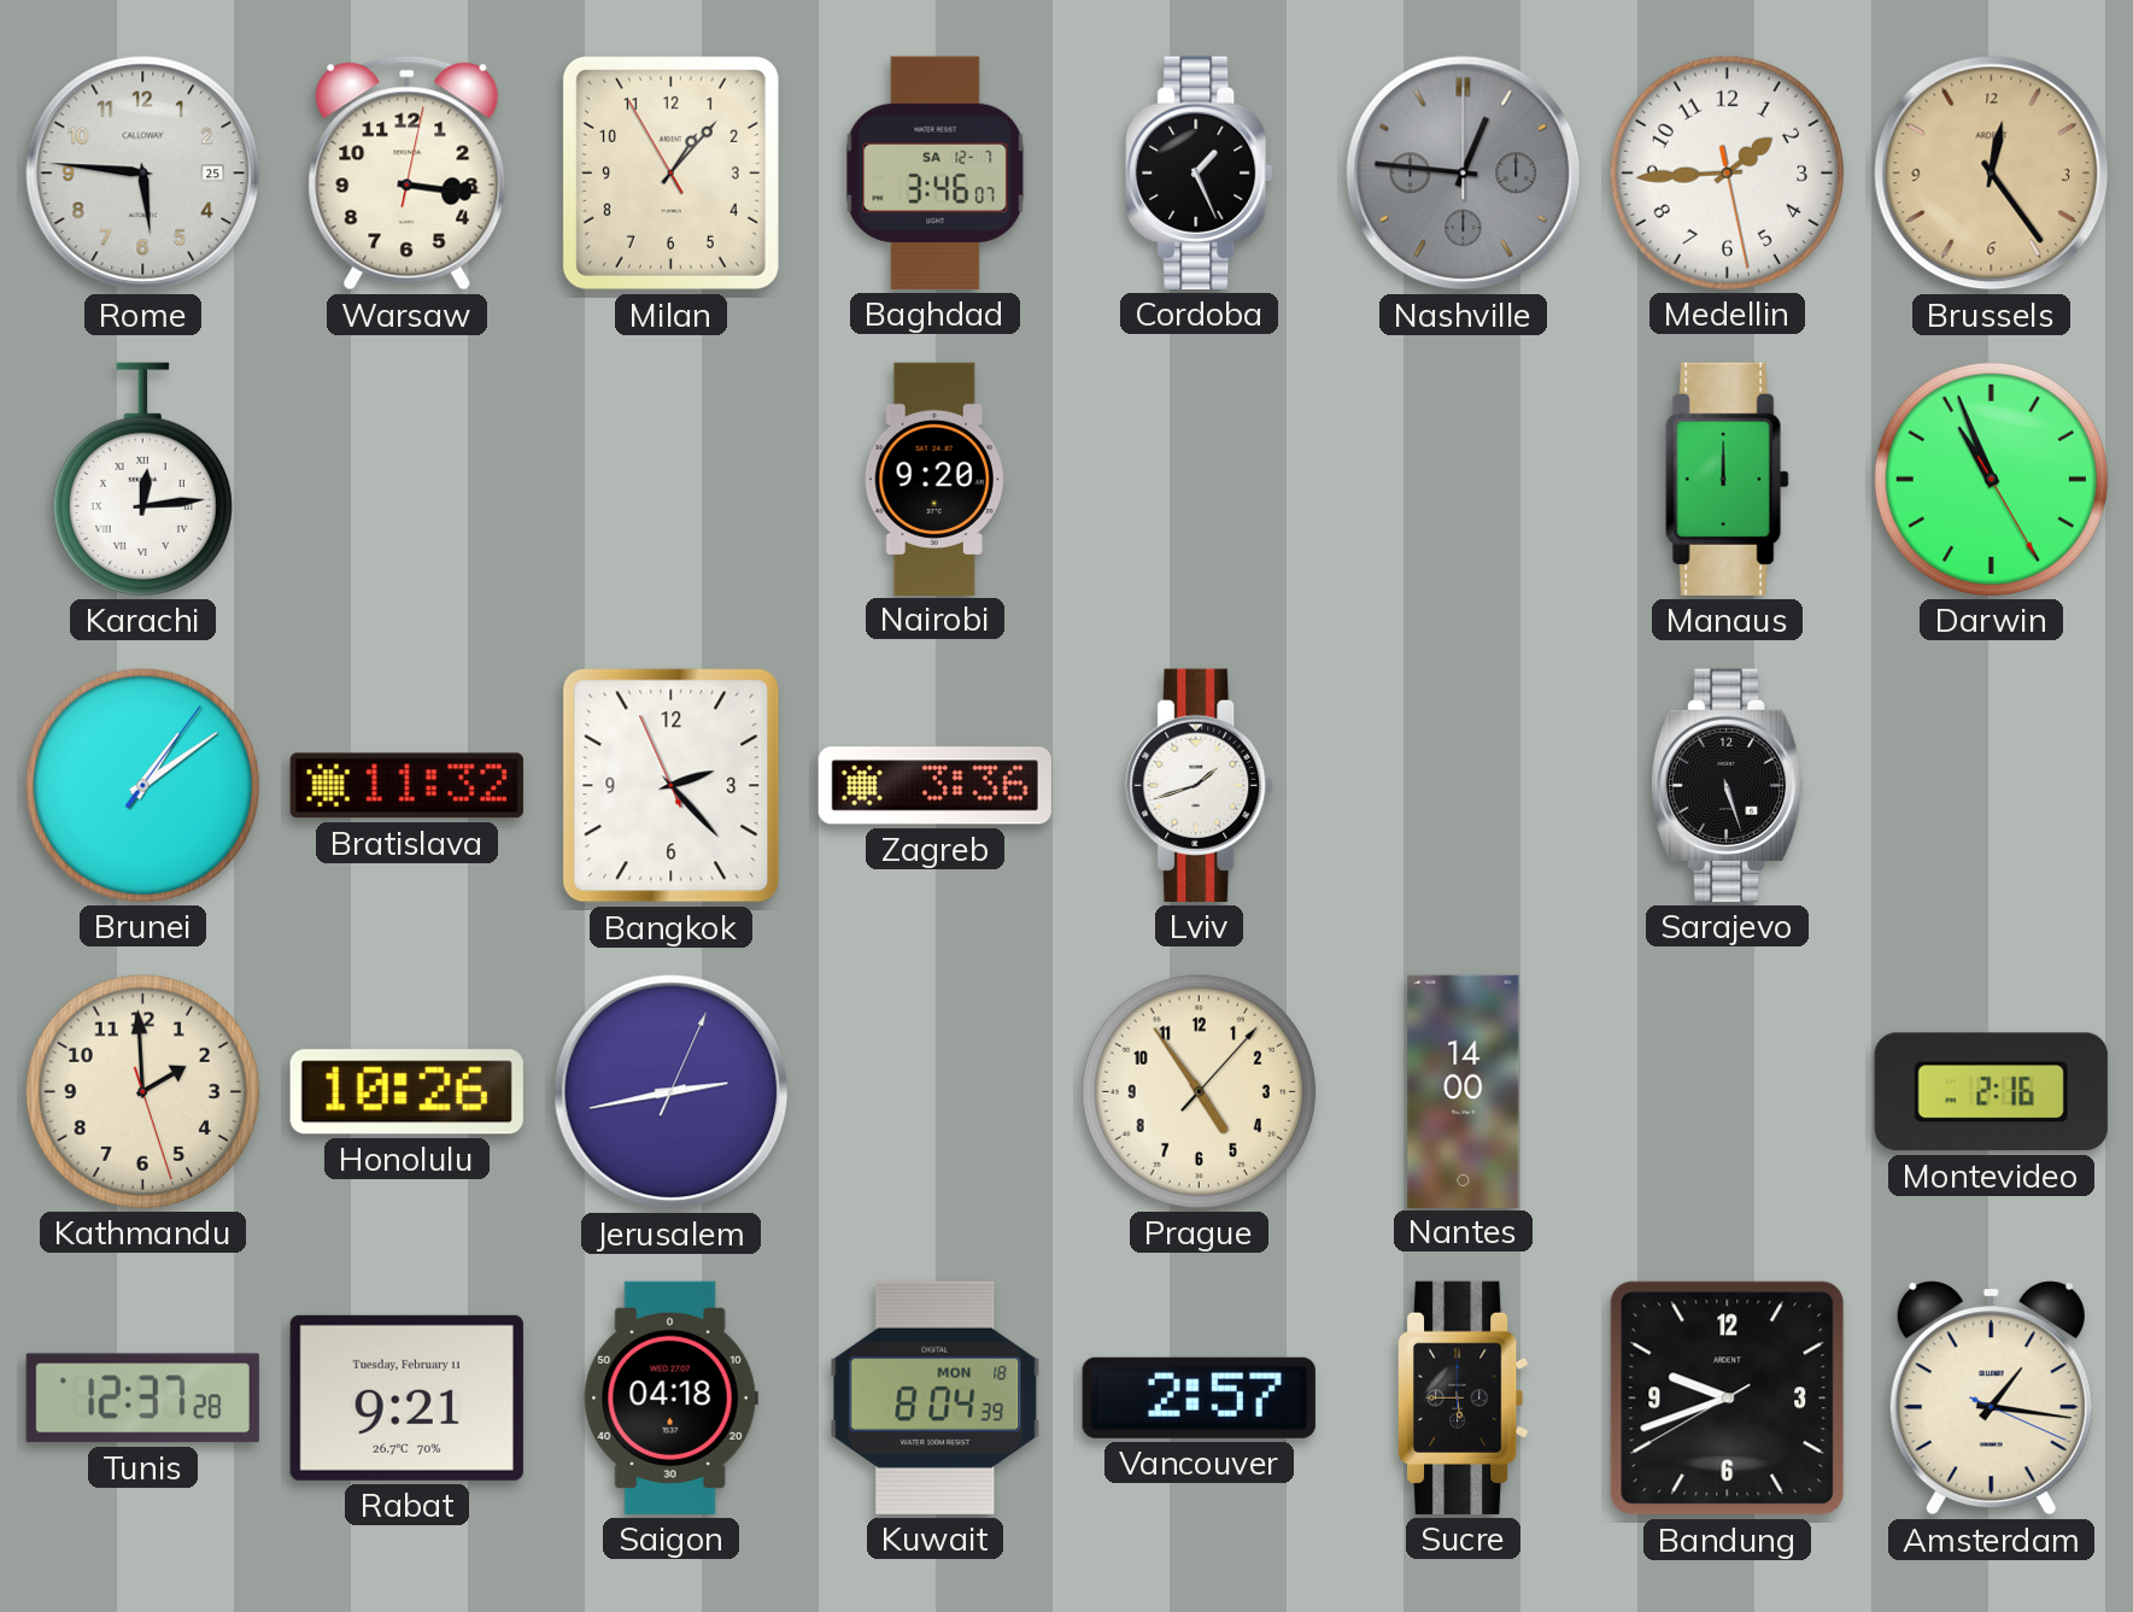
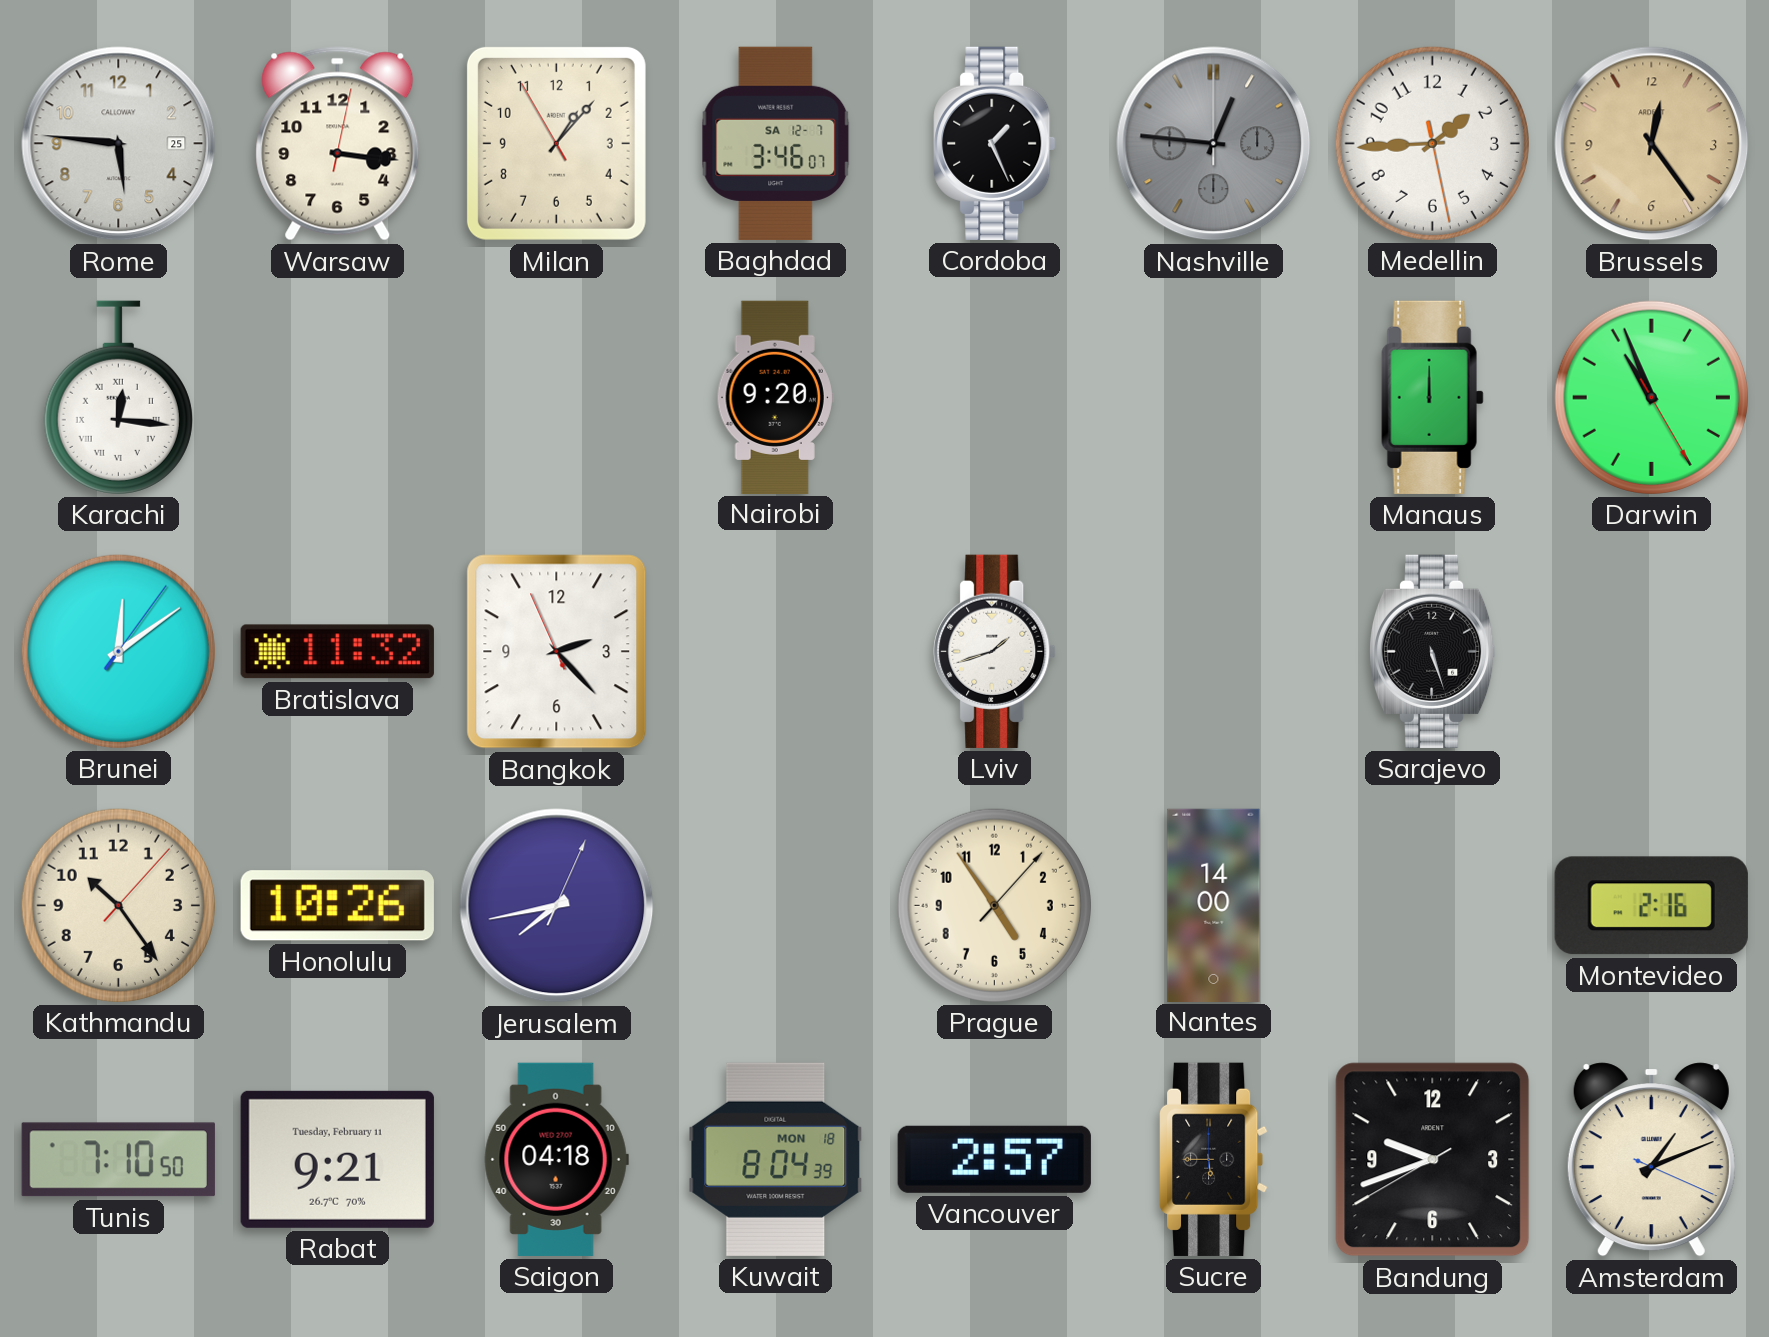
Karachi: 12:14 -> 12:16 (118, 397)
Brunei: 1:09 -> 12:09 (118, 651)
Zagreb: 3:36 -> none (934, 786)
Kathmandu: 1:59 -> 10:24 (118, 905)
Jerusalem: 2:43 -> 7:43 (557, 906)
Tunis: 12:37 -> 7:10 (118, 1160)
Amsterdam: 1:16 -> 1:11 (1651, 1160)
